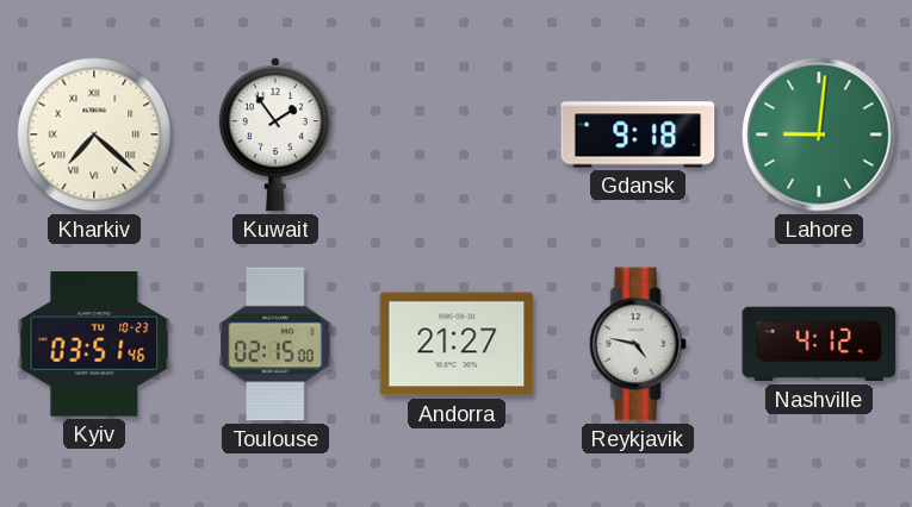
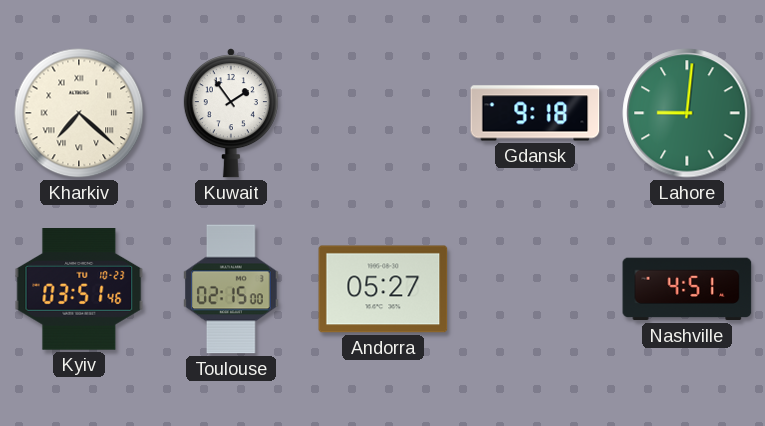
Andorra: 21:27 -> 05:27 (383, 289)
Reykjavik: 4:47 -> none (638, 344)
Nashville: 4:12 -> 4:51 (687, 289)
